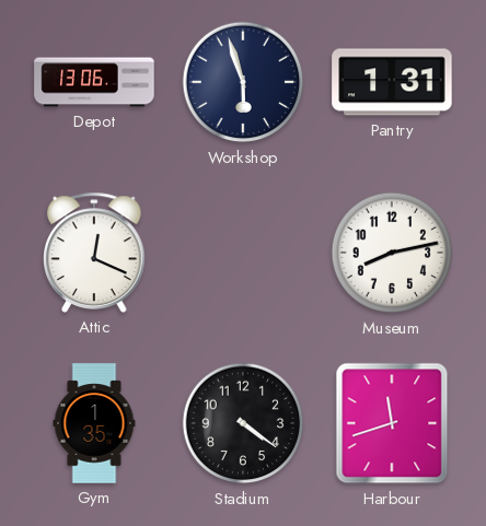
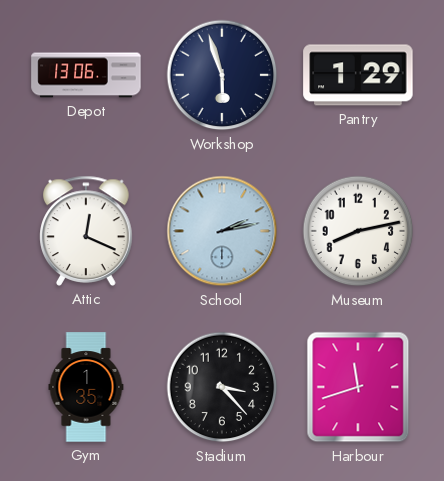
Pantry: 1:31 -> 1:29 (358, 75)
School: none -> 2:13 (222, 231)
Stadium: 4:21 -> 3:23 (222, 387)
